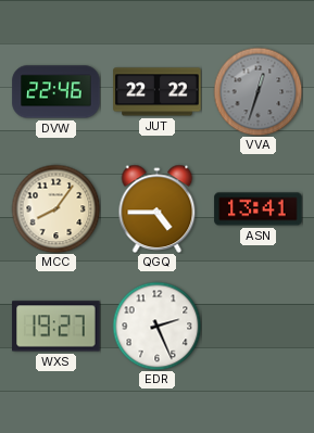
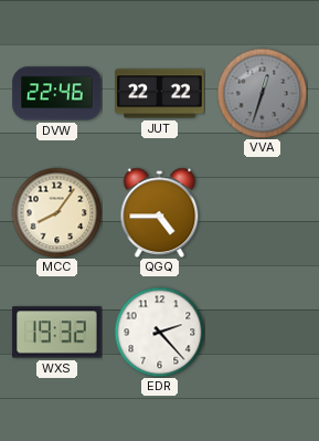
ASN: 13:41 -> none (259, 209)
WXS: 19:27 -> 19:32 (57, 333)
EDR: 2:26 -> 2:23 (159, 332)
